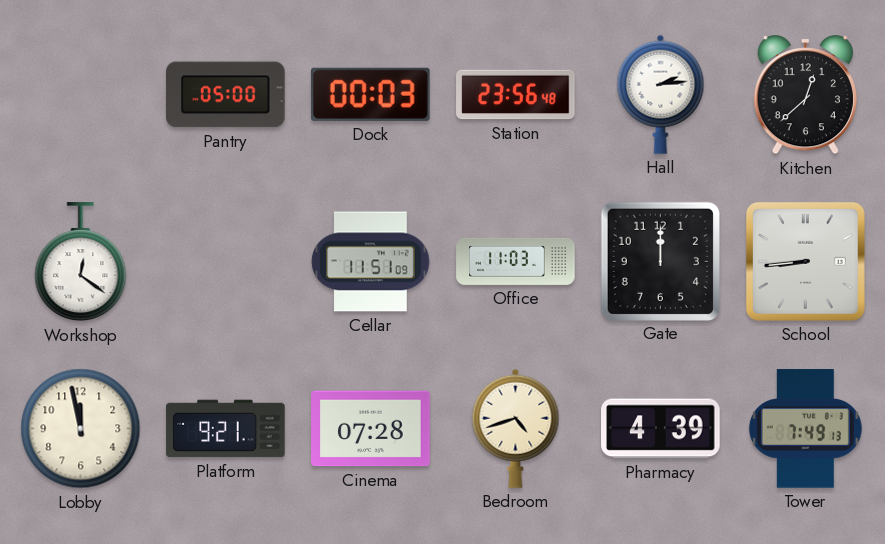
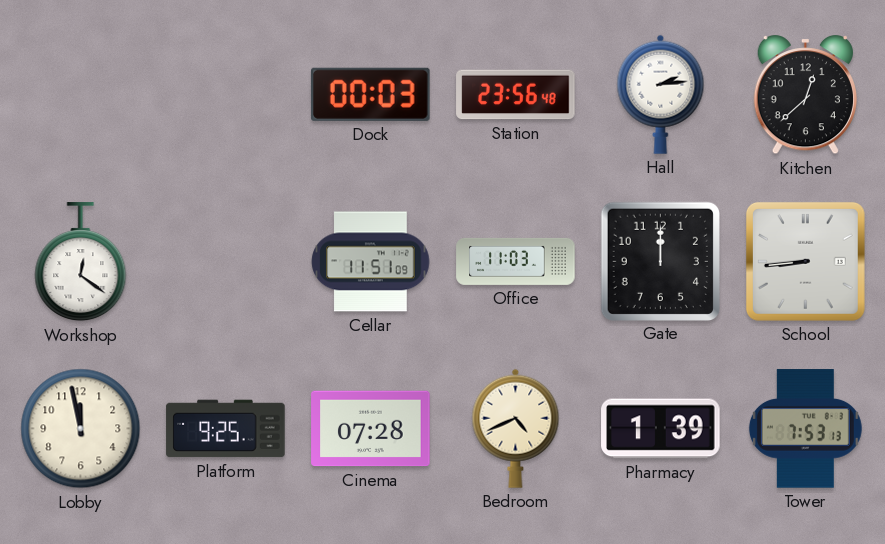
Pantry: 05:00 -> none (226, 95)
Platform: 9:21 -> 9:25 (226, 429)
Bedroom: 4:42 -> 4:41 (516, 428)
Pharmacy: 4:39 -> 1:39 (661, 429)
Tower: 7:49 -> 7:53 (805, 429)
